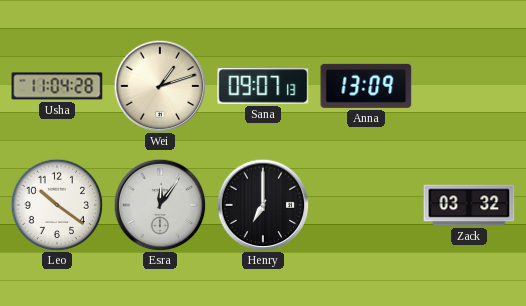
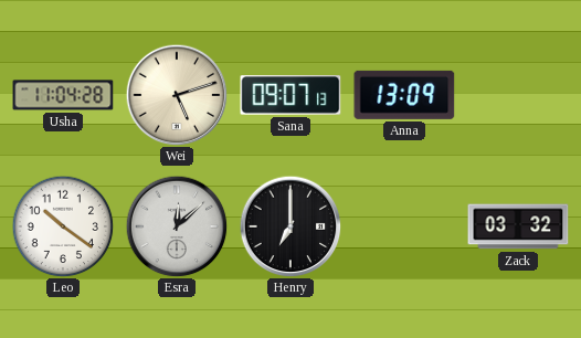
Wei: 1:12 -> 5:12 (177, 95)
Esra: 12:06 -> 12:08 (177, 226)
